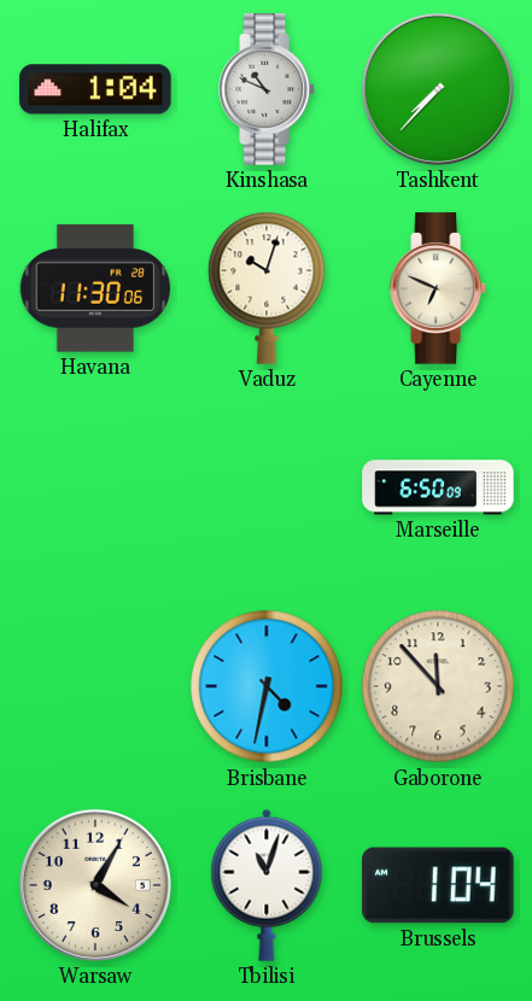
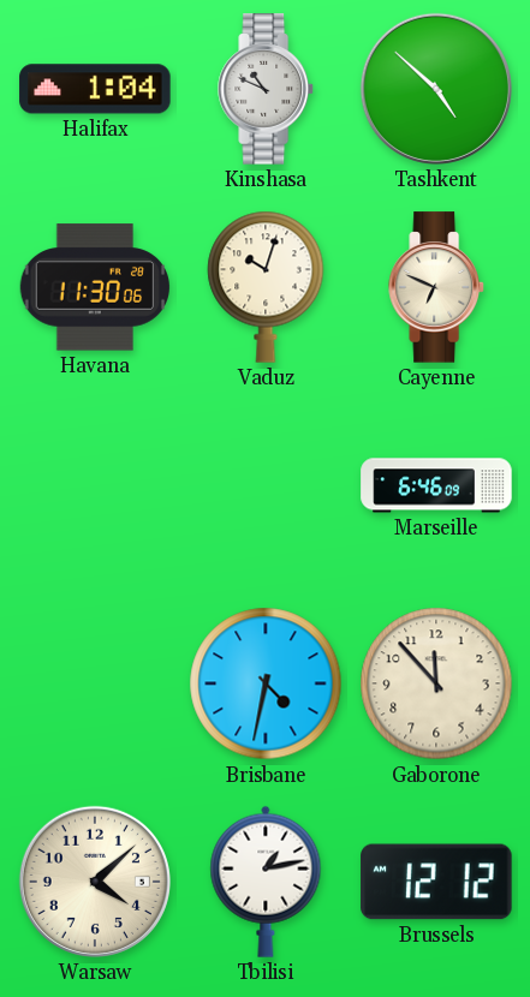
Tashkent: 7:37 -> 4:52 (436, 89)
Marseille: 6:50 -> 6:46 (436, 485)
Warsaw: 4:05 -> 4:08 (95, 882)
Tbilisi: 11:03 -> 1:13 (266, 882)
Brussels: 1:04 -> 12:12 (436, 882)
